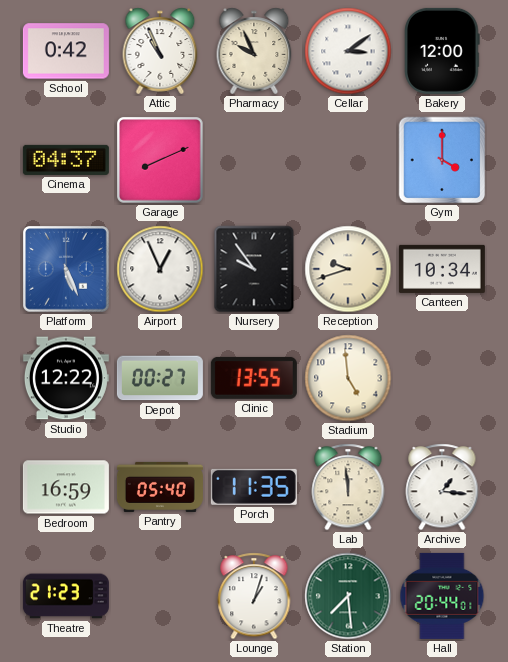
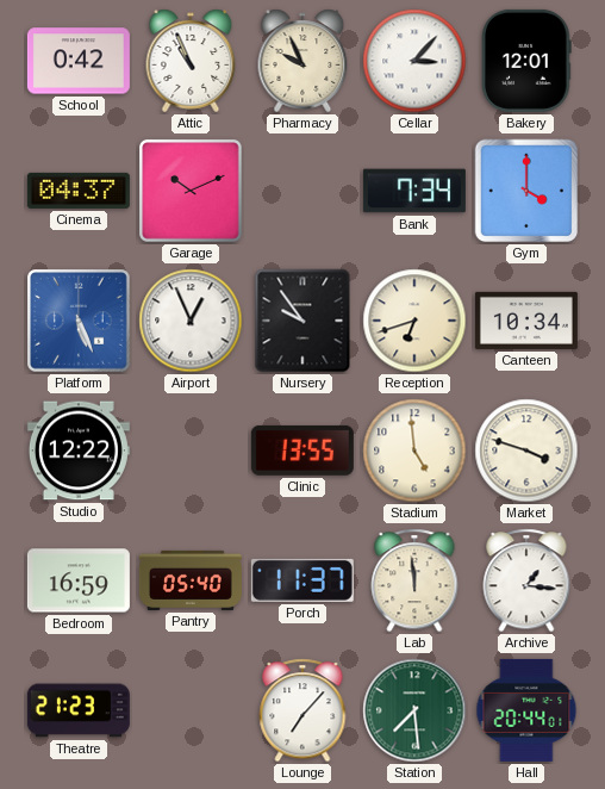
Cellar: 3:09 -> 3:07 (414, 61)
Bakery: 12:00 -> 12:01 (526, 61)
Garage: 8:11 -> 10:11 (192, 192)
Bank: none -> 7:34 (414, 191)
Reception: 9:42 -> 6:42 (414, 321)
Depot: 00:27 -> none (160, 378)
Market: none -> 3:48 (526, 451)
Porch: 11:35 -> 11:37 (302, 580)
Lounge: 1:03 -> 7:07 (302, 710)
